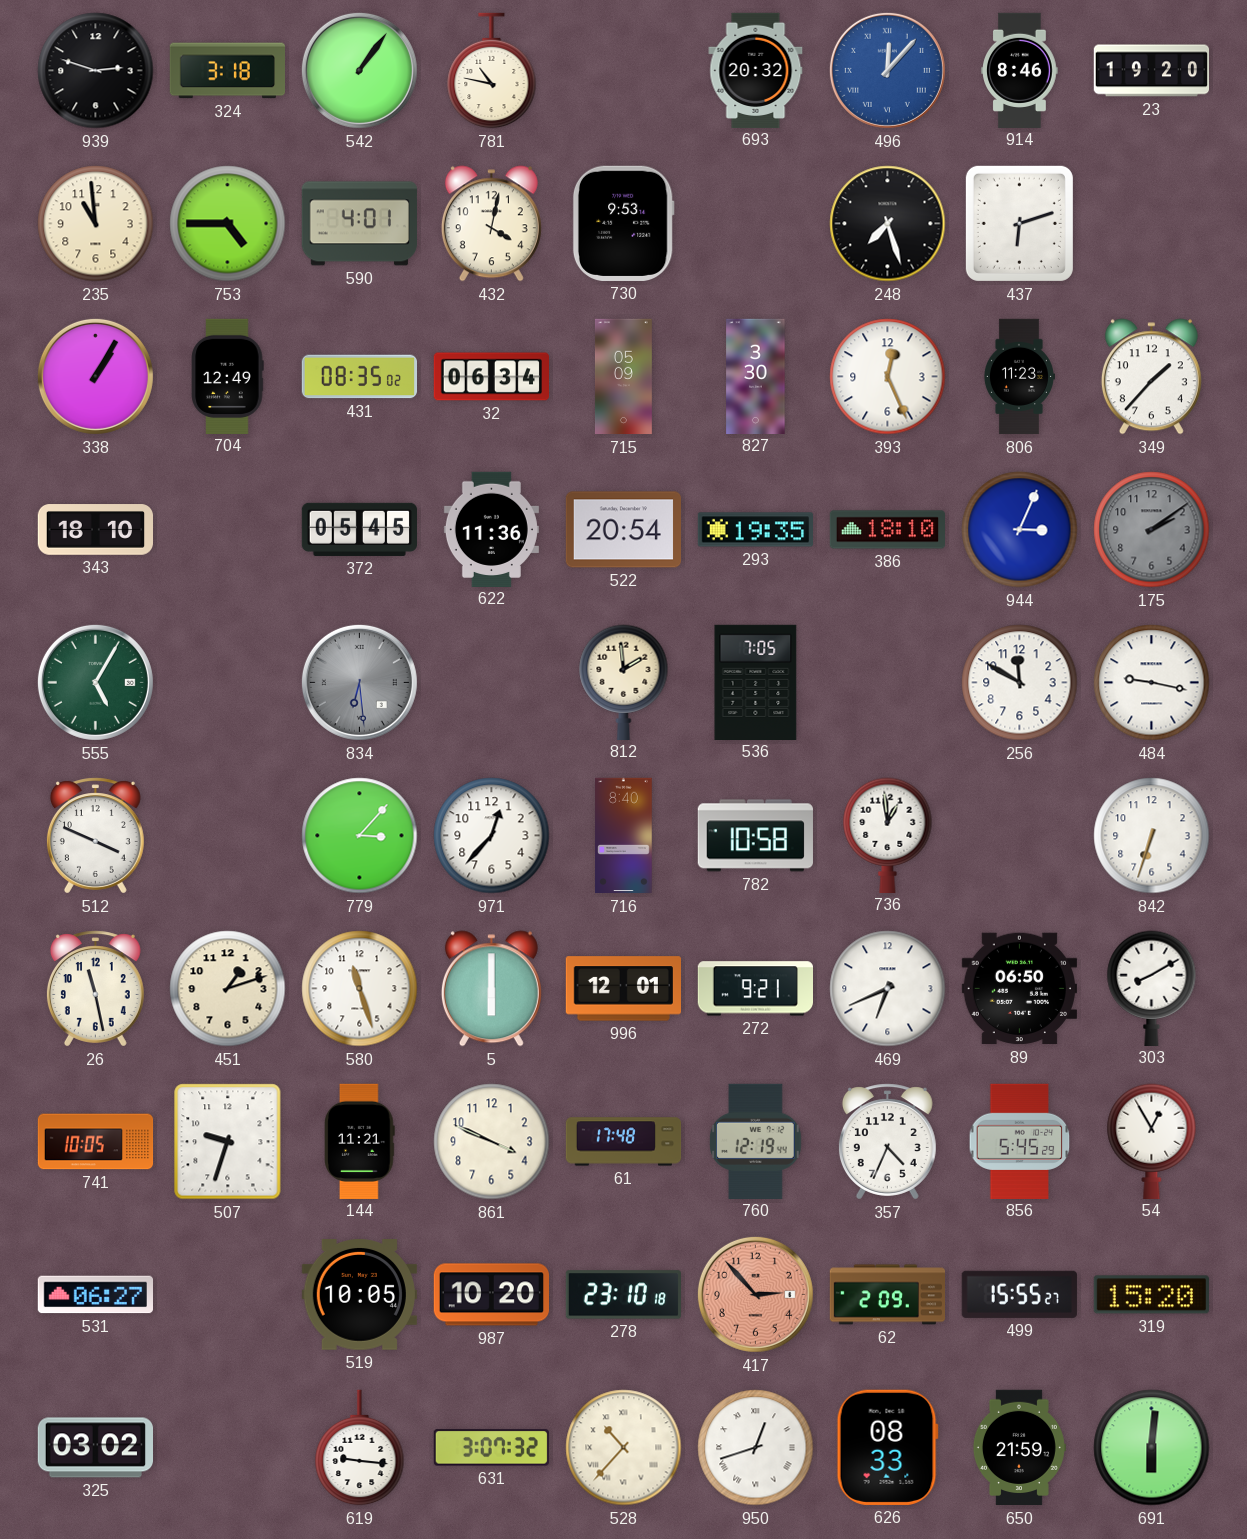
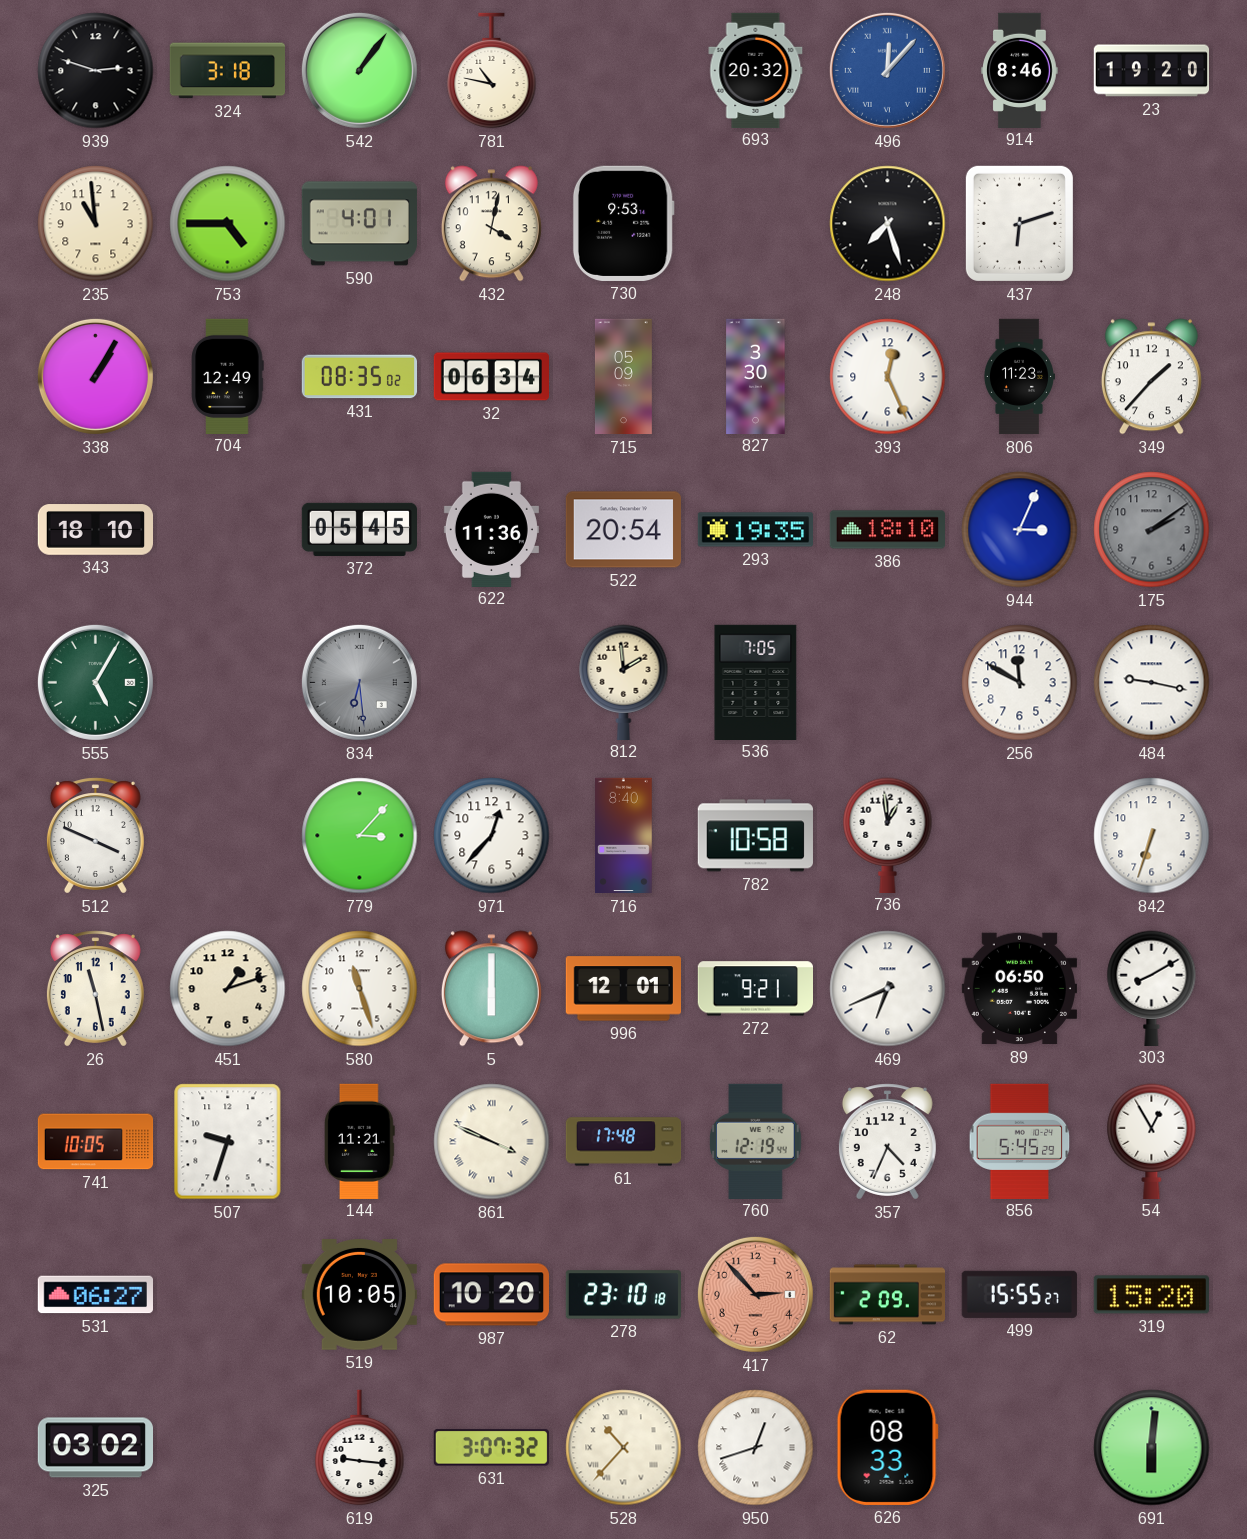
861 numerals: Arabic -> Roman (492, 1142)
650: 21:59 -> none (1019, 1448)
